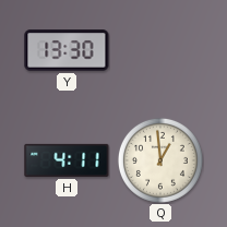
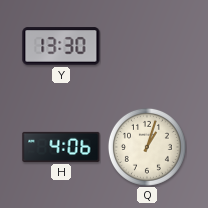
H: 4:11 -> 4:06 (61, 147)
Q: 12:59 -> 1:03 (147, 147)
